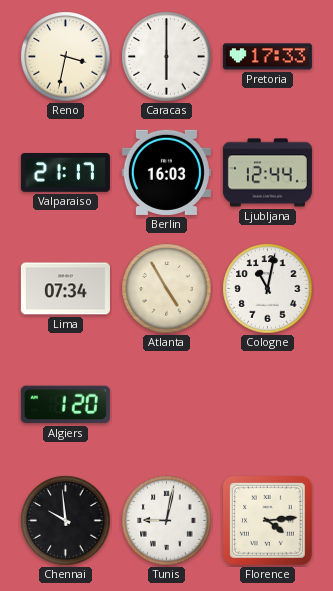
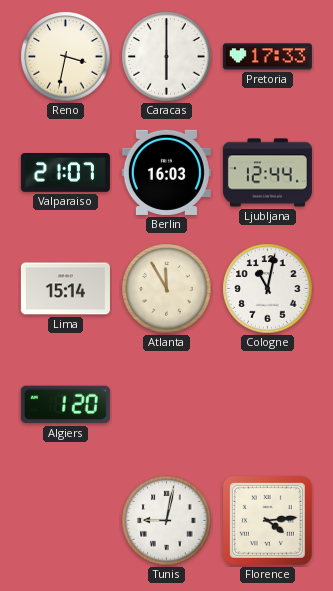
Valparaiso: 21:17 -> 21:07 (65, 173)
Lima: 07:34 -> 15:14 (65, 289)
Atlanta: 4:55 -> 11:55 (167, 289)
Chennai: 9:59 -> none (66, 521)
